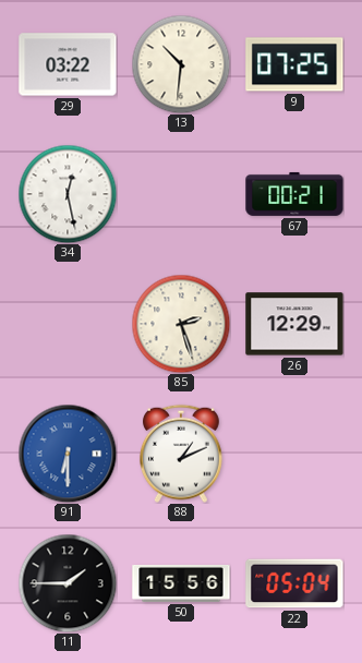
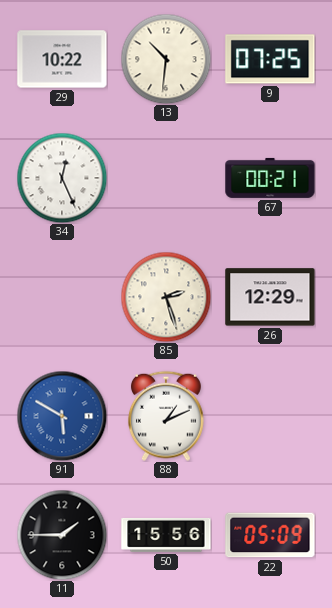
29: 03:22 -> 10:22 (62, 59)
34: 12:28 -> 12:26 (62, 178)
91: 6:30 -> 5:50 (62, 416)
22: 05:04 -> 05:09 (270, 535)
